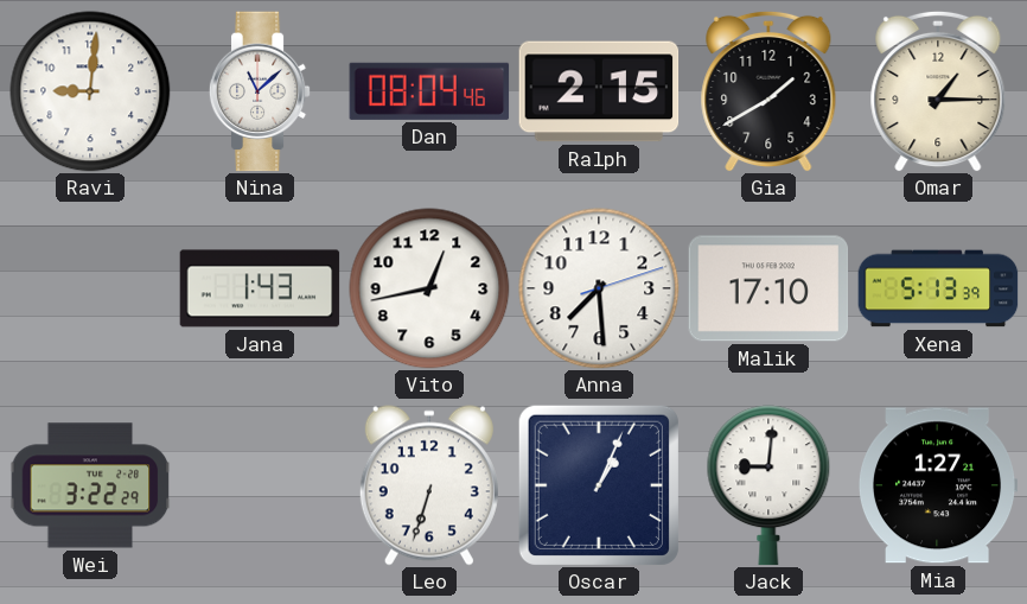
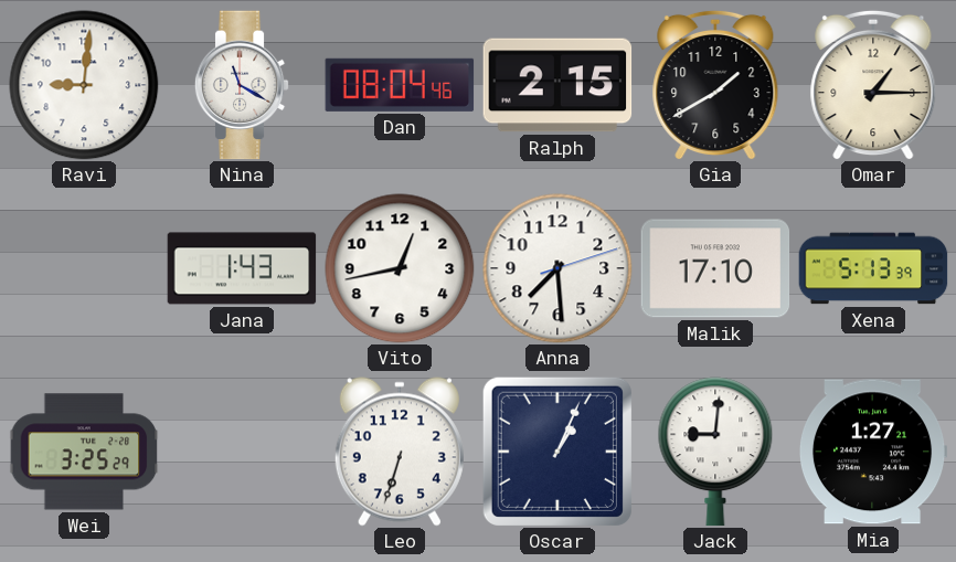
Nina: 11:08 -> 11:20 (242, 85)
Wei: 3:22 -> 3:25 (84, 452)
